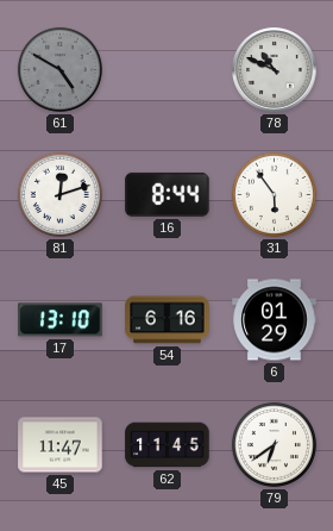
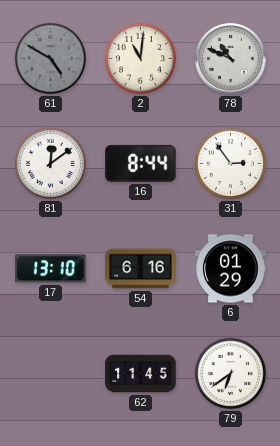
2: none -> 11:01 (140, 58)
81: 12:12 -> 12:09 (50, 163)
31: 5:54 -> 2:54 (230, 163)
45: 11:47 -> none (61, 445)
